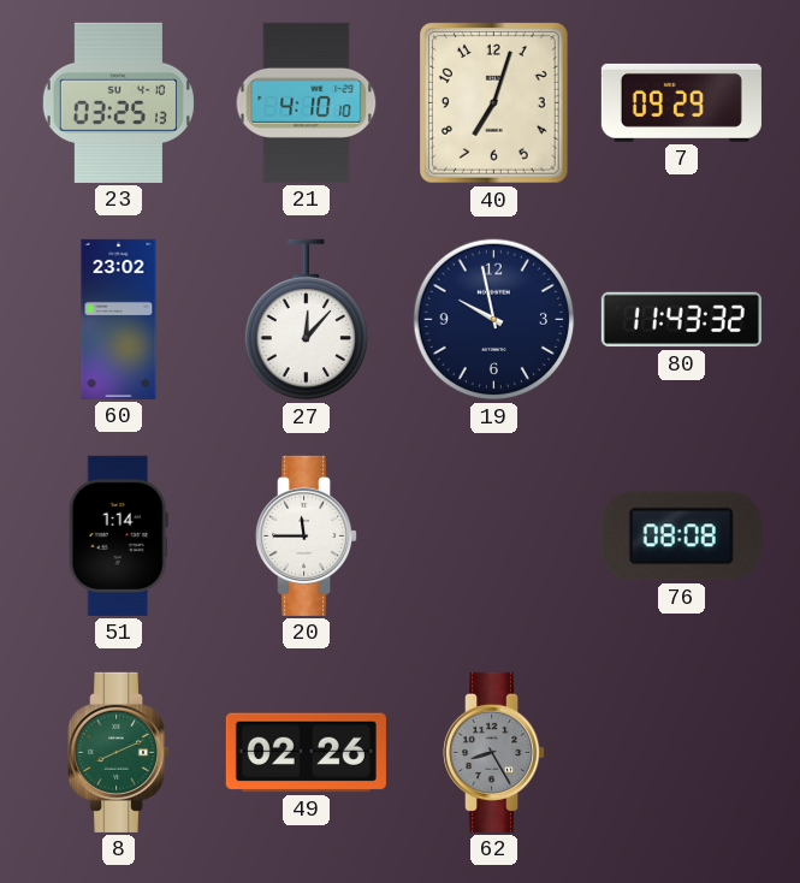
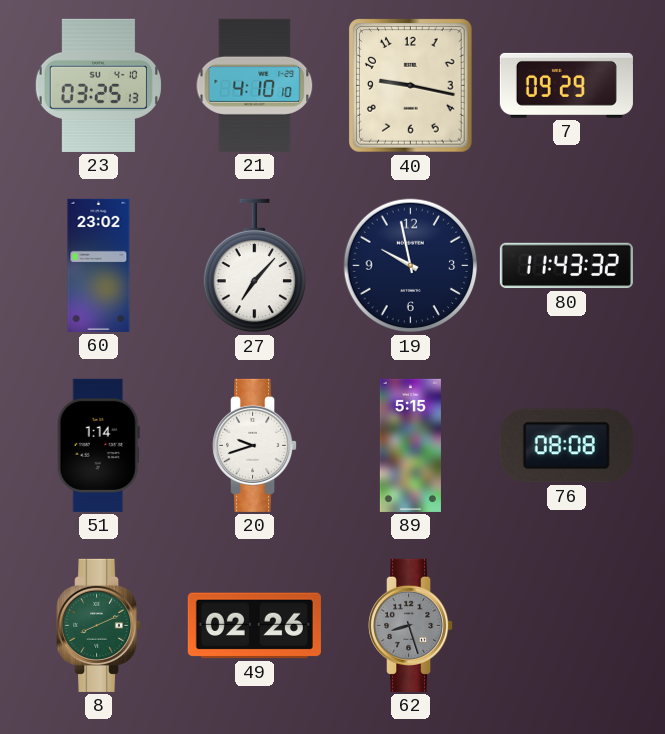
40: 7:03 -> 9:17 (411, 86)
27: 12:07 -> 7:07 (254, 266)
20: 11:45 -> 9:42 (255, 445)
89: none -> 5:15 (410, 445)
62: 8:25 -> 8:27 (411, 625)
